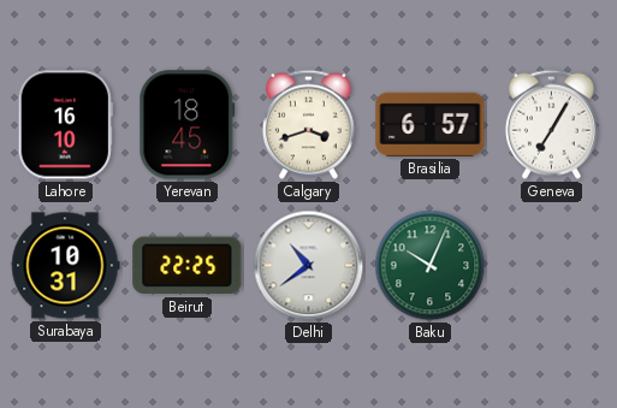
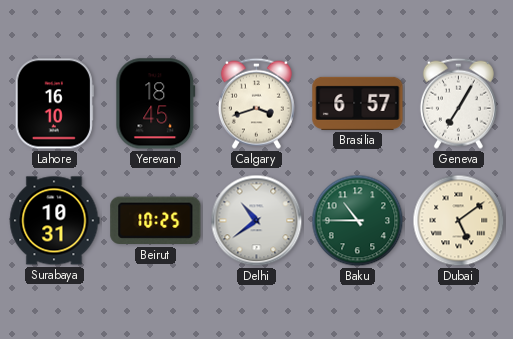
Beirut: 22:25 -> 10:25 (156, 221)
Baku: 10:04 -> 10:45 (358, 221)
Dubai: none -> 5:09 (459, 221)
